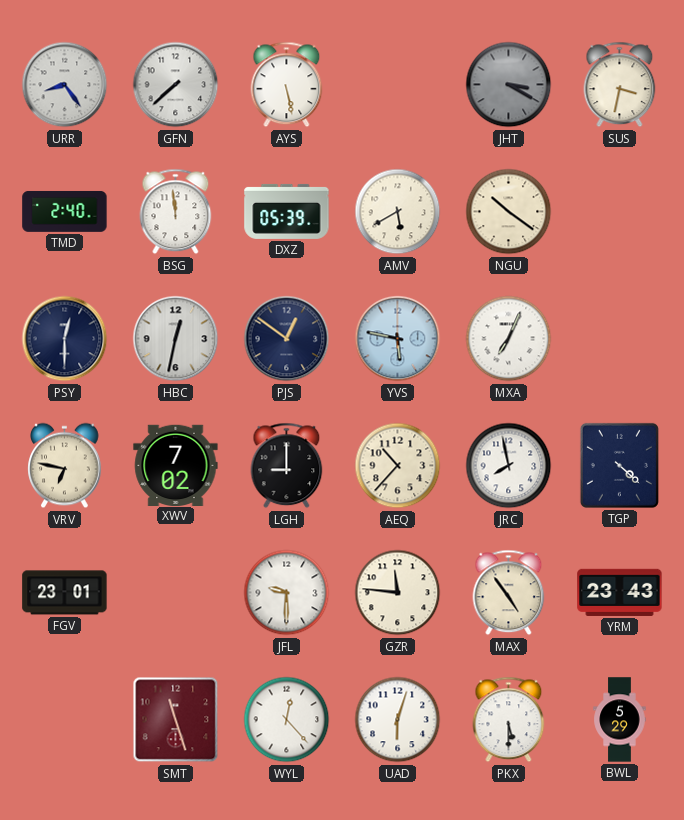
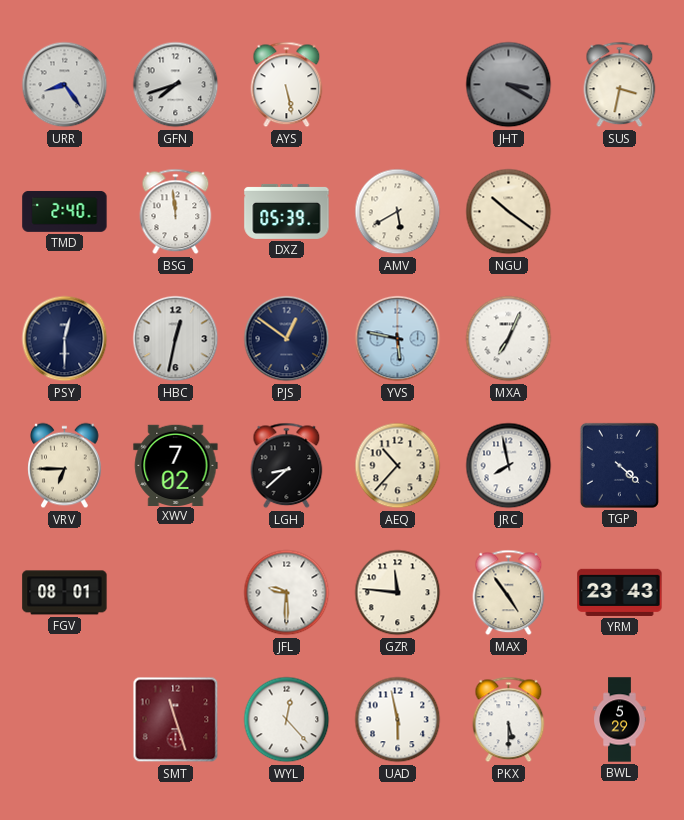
GFN: 7:38 -> 7:42 (176, 85)
VRV: 6:47 -> 6:45 (65, 466)
LGH: 9:00 -> 8:38 (287, 466)
FGV: 23:01 -> 08:01 (65, 593)
UAD: 6:03 -> 5:58 (398, 720)
